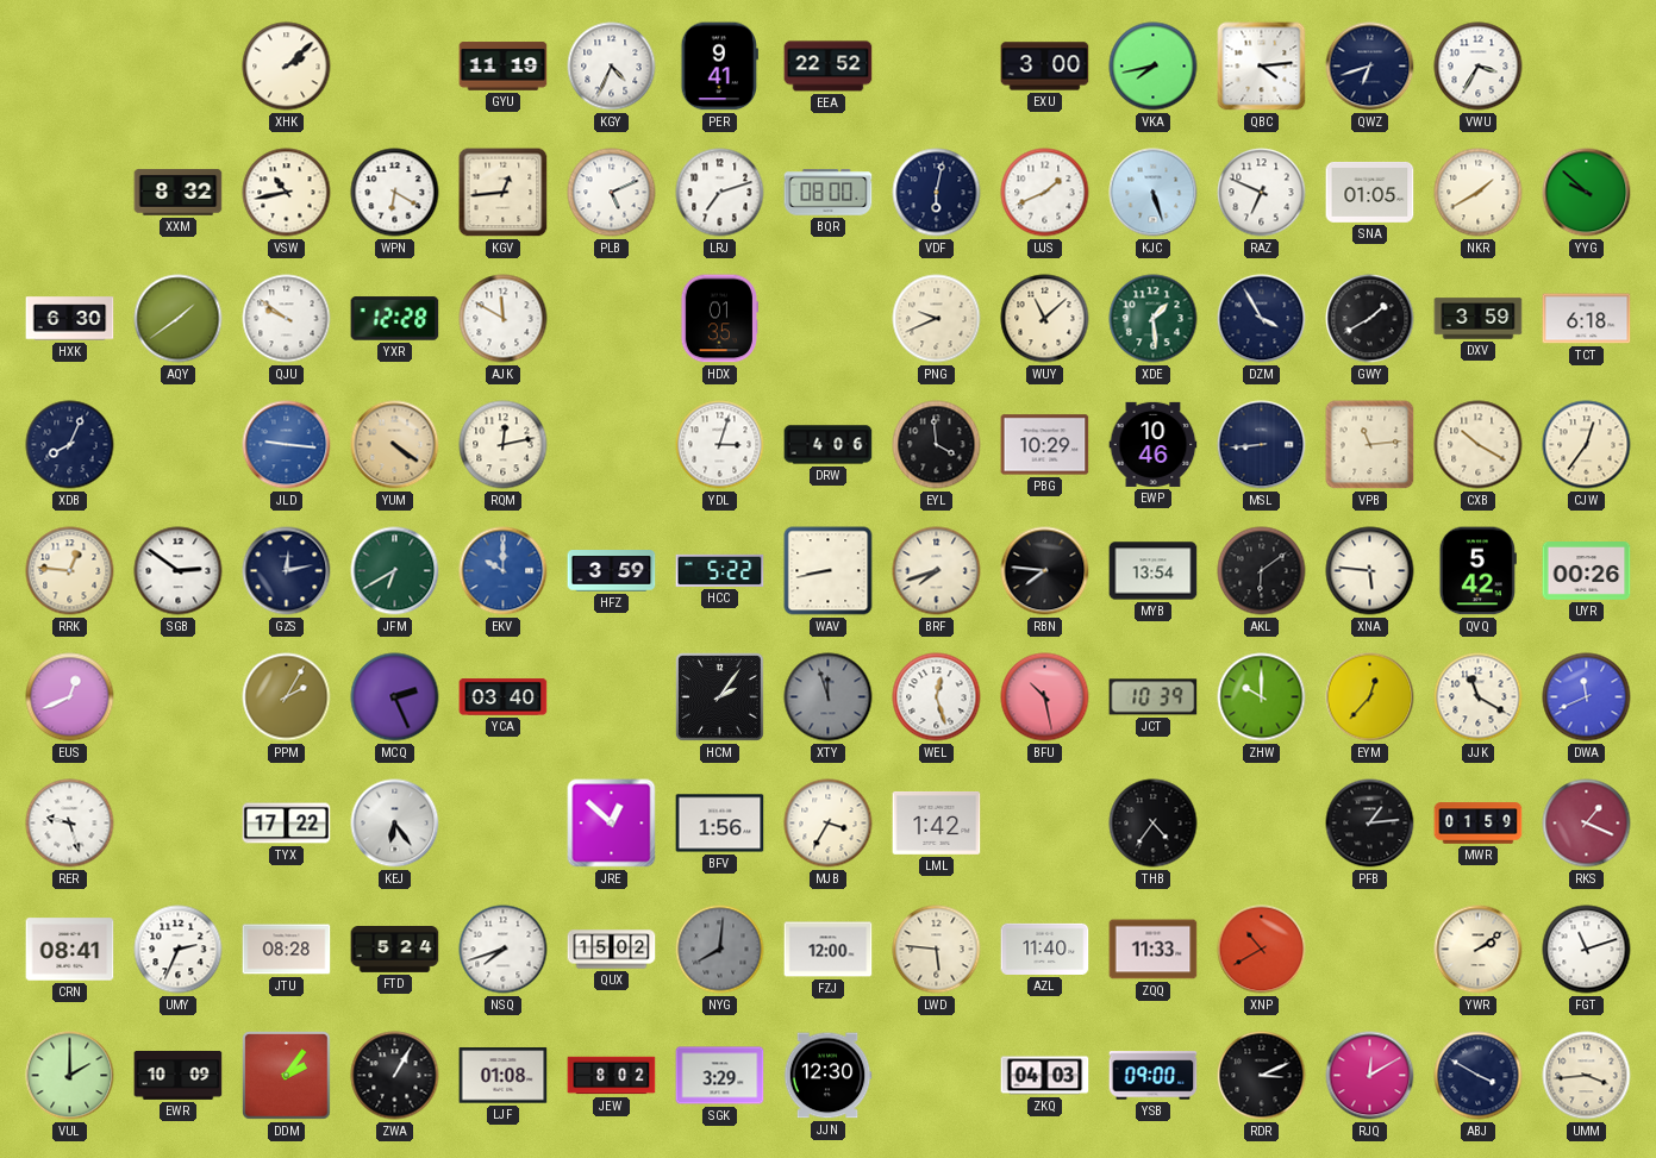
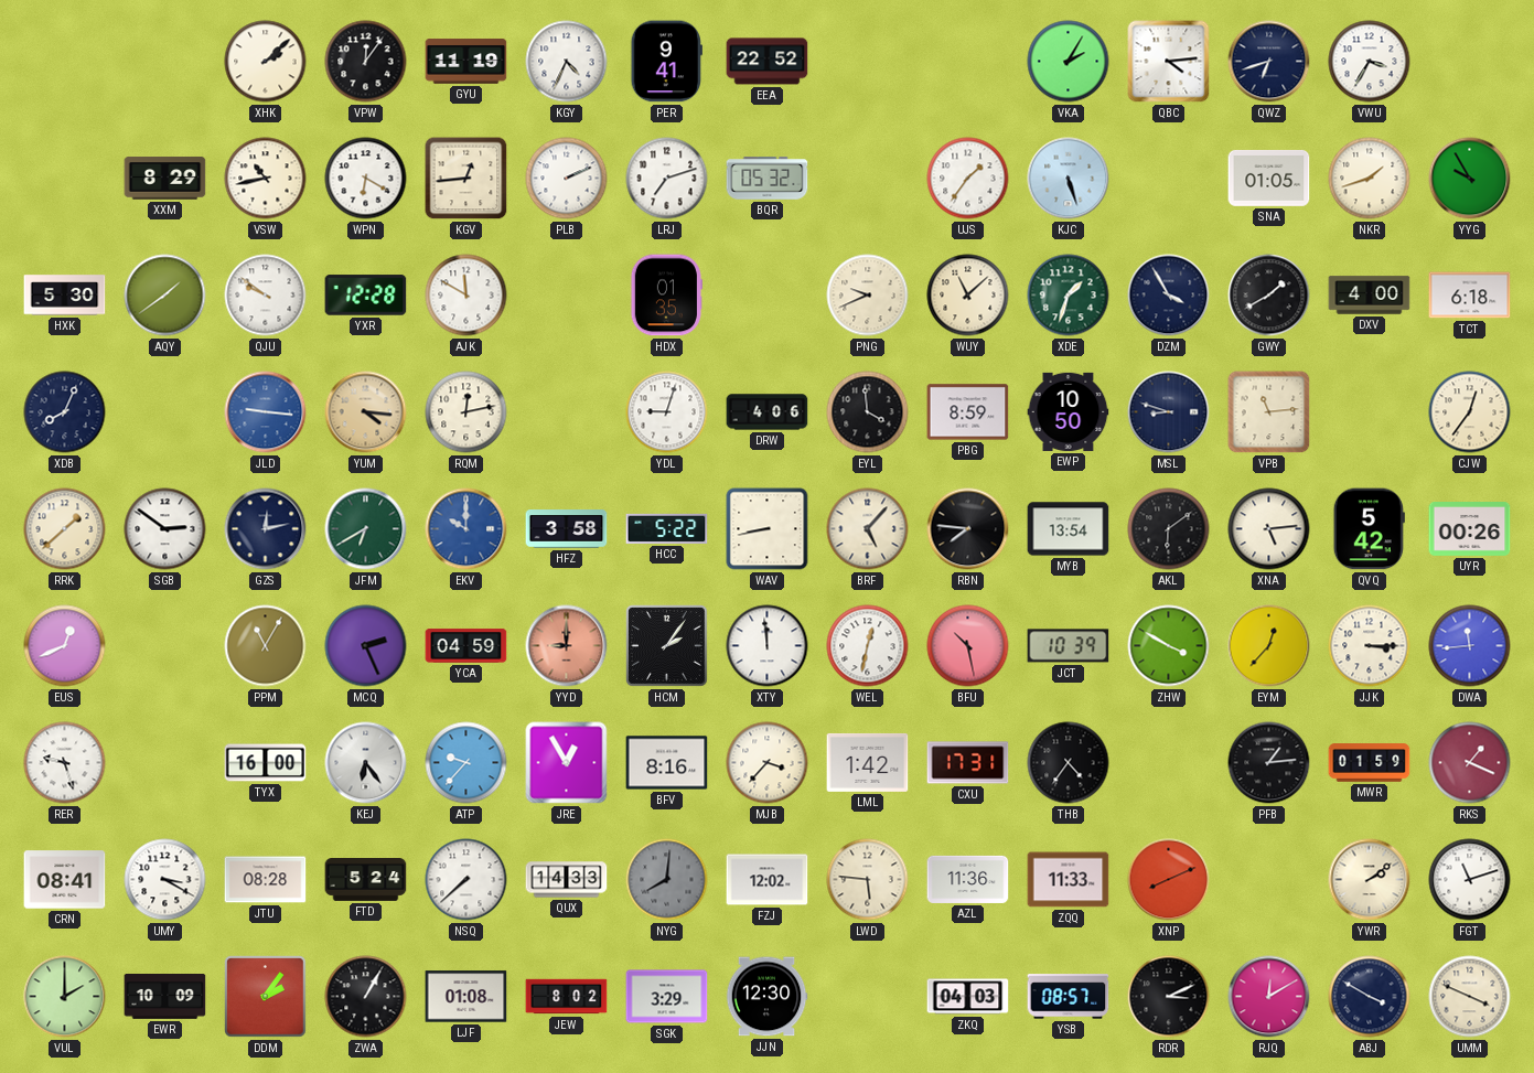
VPW: none -> 12:06 (366, 62)
EXU: 3:00 -> none (1045, 67)
VKA: 7:43 -> 2:05 (1069, 62)
XXM: 8:32 -> 8:29 (165, 179)
PLB: 5:11 -> 2:11 (567, 179)
BQR: 08:00 -> 05:32 (768, 179)
VDF: 6:02 -> none (937, 193)
UJS: 1:41 -> 1:36 (968, 179)
RAZ: 6:49 -> none (1262, 193)
NKR: 1:40 -> 1:42 (1370, 179)
YYG: 9:52 -> 9:55 (1470, 179)
HXK: 6:30 -> 5:30 (65, 296)
XDE: 1:29 -> 1:33 (1069, 296)
DXV: 3:59 -> 4:00 (1370, 296)
YUM: 4:21 -> 4:16 (366, 412)
YDL: 3:03 -> 9:03 (667, 412)
PBG: 10:29 -> 8:59 (968, 412)
EWP: 10:46 -> 10:50 (1069, 411)
MSL: 8:44 -> 8:48 (1169, 412)
CXB: 10:20 -> none (1479, 445)
RRK: 12:46 -> 1:38 (65, 529)
HFZ: 3:59 -> 3:58 (567, 529)
BRF: 7:42 -> 5:07 (868, 529)
XNA: 5:46 -> 5:14 (1269, 529)
PPM: 2:05 -> 11:05 (266, 646)
YCA: 03:40 -> 04:59 (466, 646)
YYD: none -> 9:00 (567, 646)
XTY: 11:57 -> 11:59 (768, 646)
XTY dial: grey -> white (768, 646)
WEL: 12:27 -> 12:32 (868, 646)
ZHW: 10:00 -> 3:50 (1169, 646)
JJK: 11:20 -> 3:15 (1370, 646)
DWA: 11:41 -> 11:44 (1470, 646)
TYX: 17:22 -> 16:00 (266, 763)
ATP: none -> 9:37 (466, 763)
JRE: 12:52 -> 12:55 (567, 763)
BFV: 1:56 -> 8:16 (667, 763)
MJB: 3:35 -> 3:37 (768, 763)
CXU: none -> 17:31 (968, 763)
UMY: 2:34 -> 3:20 (165, 880)
NSQ: 7:42 -> 7:38 (466, 880)
QUX: 15:02 -> 14:33 (567, 880)
FZJ: 12:00 -> 12:02 (768, 880)
AZL: 11:40 -> 11:36 (968, 879)
XNP: 10:40 -> 8:11 (1169, 880)
YSB: 09:00 -> 08:57 (1069, 997)
UMM: 3:44 -> 3:49 (1470, 997)
